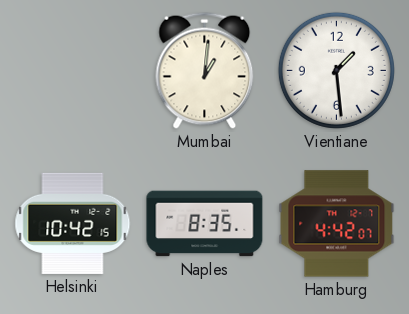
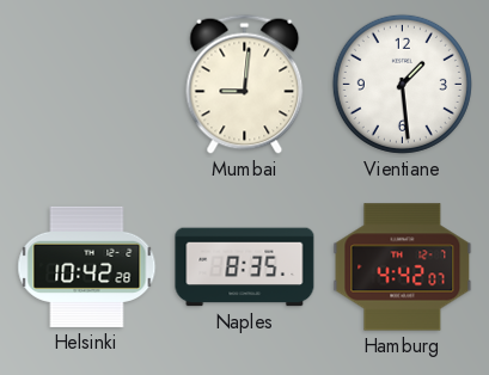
Mumbai: 1:01 -> 9:01 (245, 84)
Helsinki: 10:42:15 -> 10:42:28 (87, 266)
